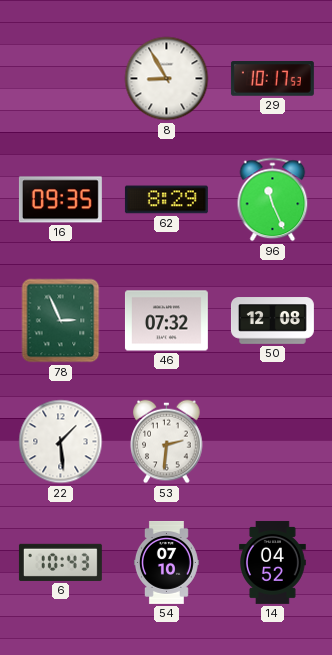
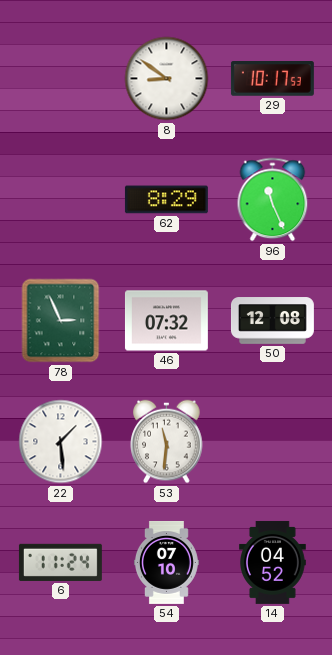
8: 8:55 -> 8:51 (167, 79)
16: 09:35 -> none (60, 200)
53: 2:31 -> 11:31 (167, 442)
6: 10:43 -> 11:24 (60, 562)
